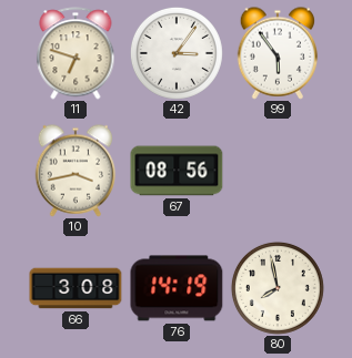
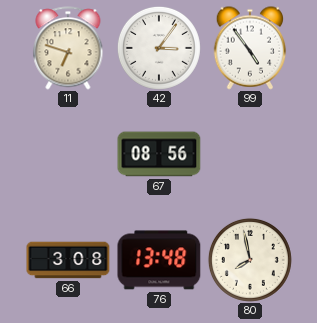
99: 5:54 -> 4:54 (250, 48)
10: 3:43 -> none (76, 171)
76: 14:19 -> 13:48 (159, 260)
